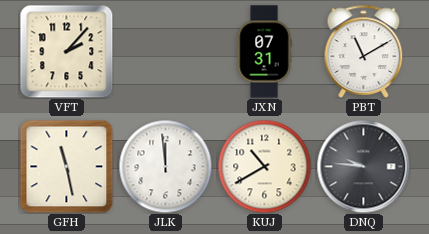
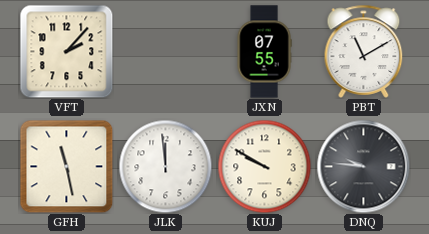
JXN: 07:31 -> 07:55 (264, 52)
KUJ: 10:40 -> 9:50 (264, 166)
